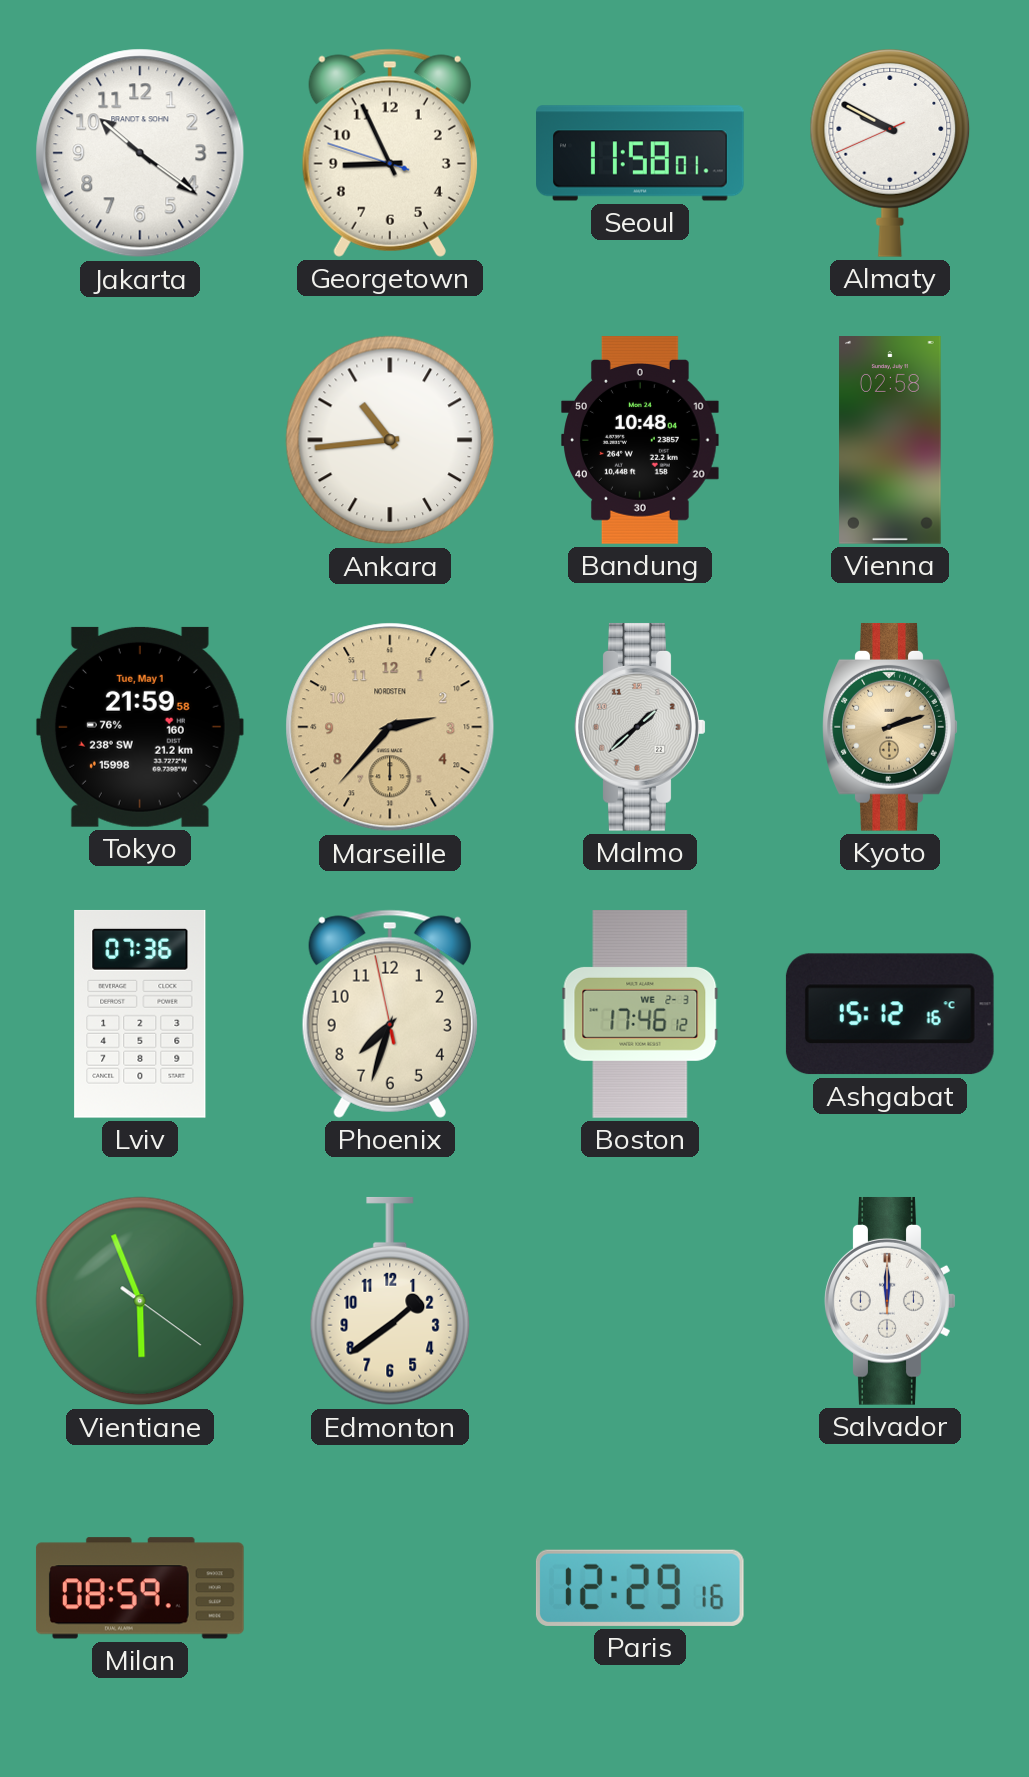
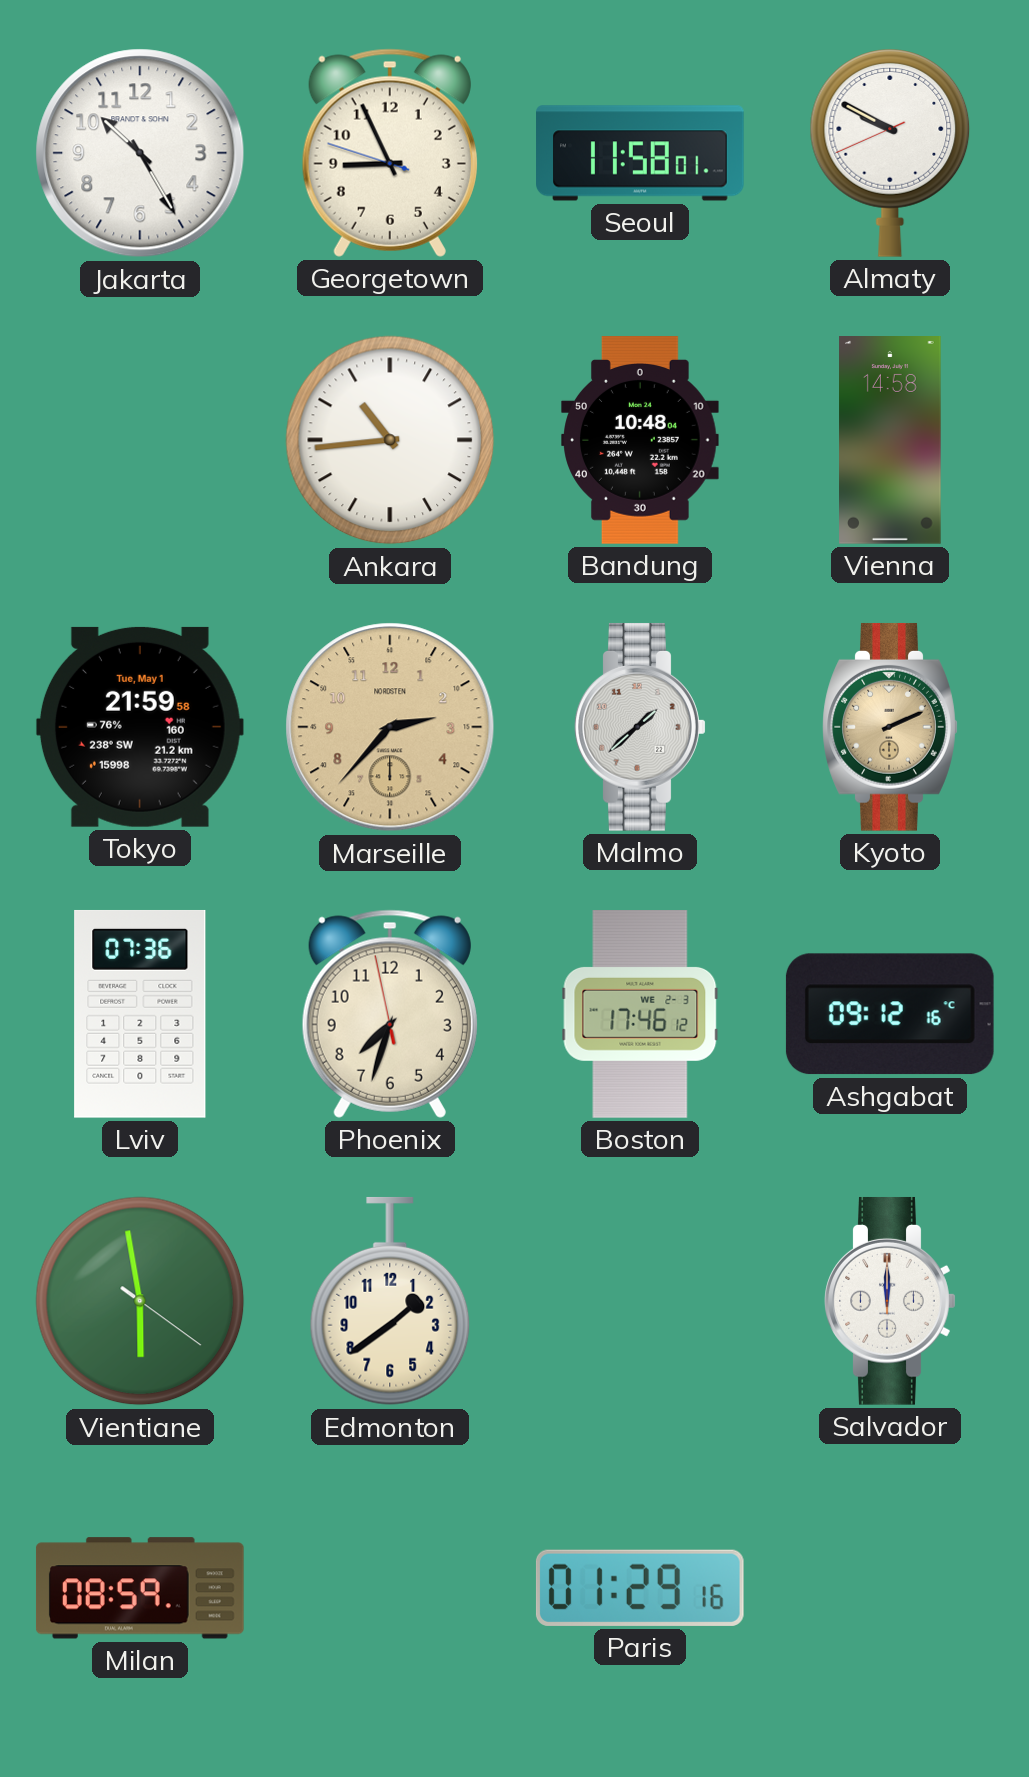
Jakarta: 10:21 -> 10:25 (140, 153)
Vienna: 02:58 -> 14:58 (890, 441)
Kyoto: 2:12 -> 2:11 (890, 727)
Ashgabat: 15:12 -> 09:12 (890, 1014)
Vientiane: 5:56 -> 5:58 (140, 1301)
Paris: 12:29 -> 01:29 (640, 1588)
